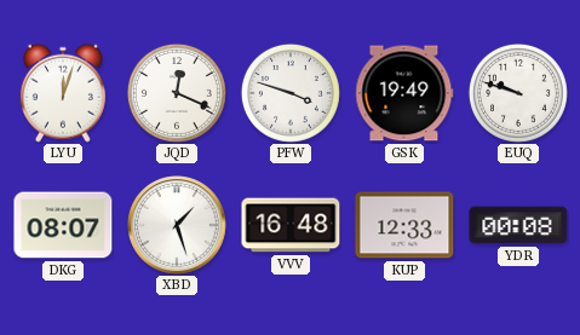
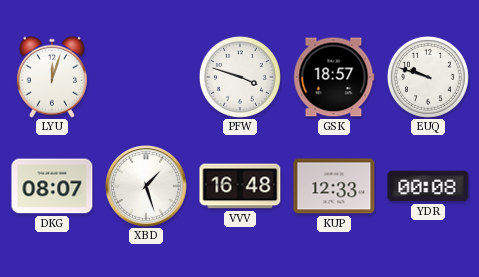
JQD: 12:19 -> none (177, 93)
GSK: 19:49 -> 18:57 (334, 77)
